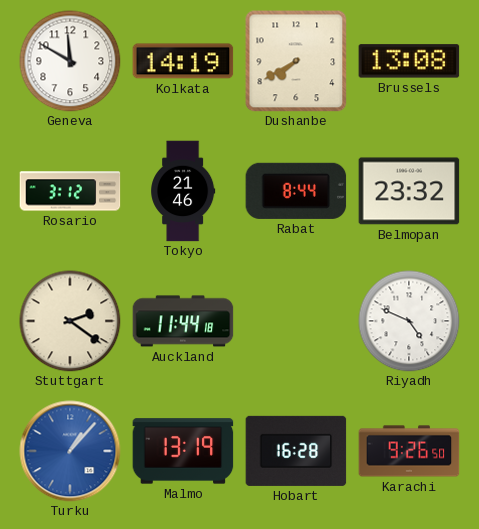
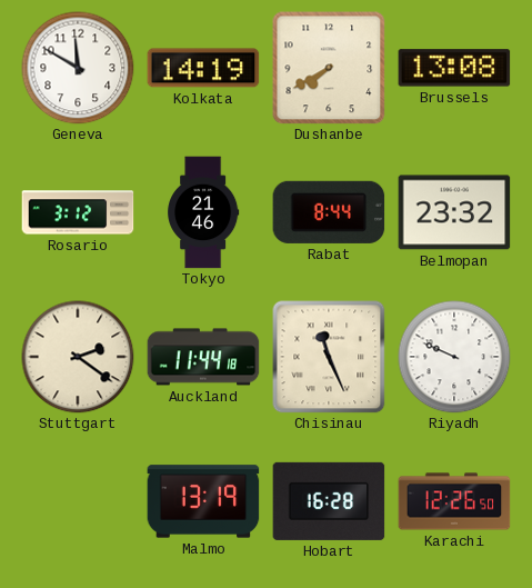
Chisinau: none -> 11:26 (329, 357)
Riyadh: 4:49 -> 9:49 (454, 357)
Turku: 1:07 -> none (70, 451)
Karachi: 9:26 -> 12:26 (454, 501)
